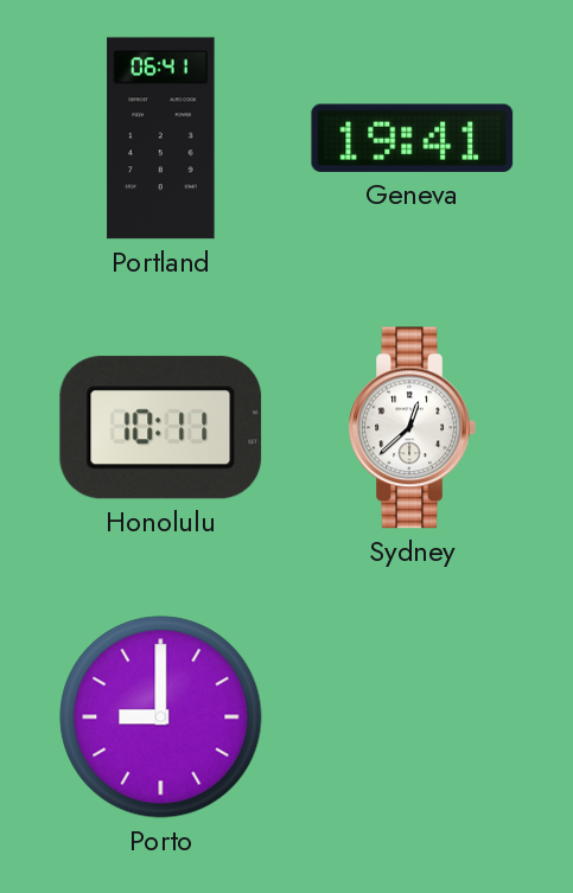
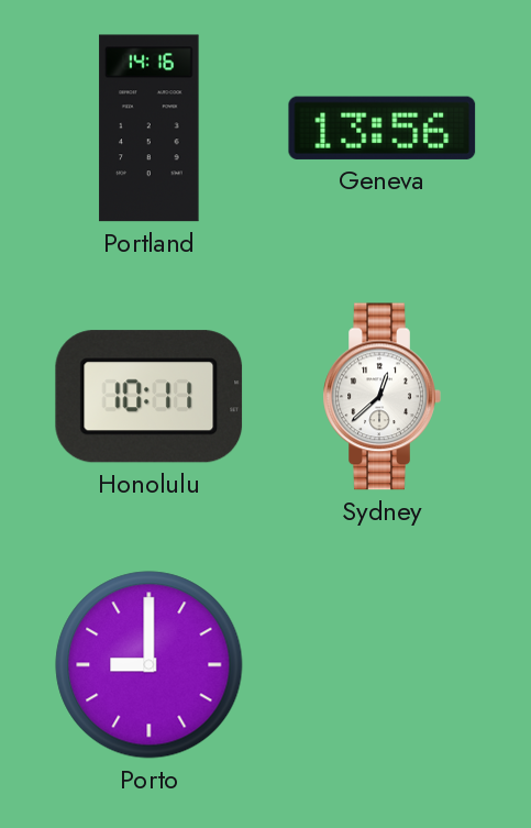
Portland: 06:41 -> 14:16 (150, 129)
Geneva: 19:41 -> 13:56 (383, 128)
